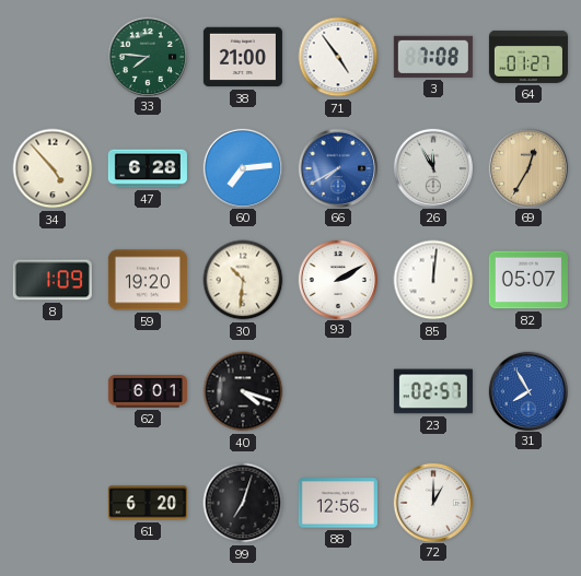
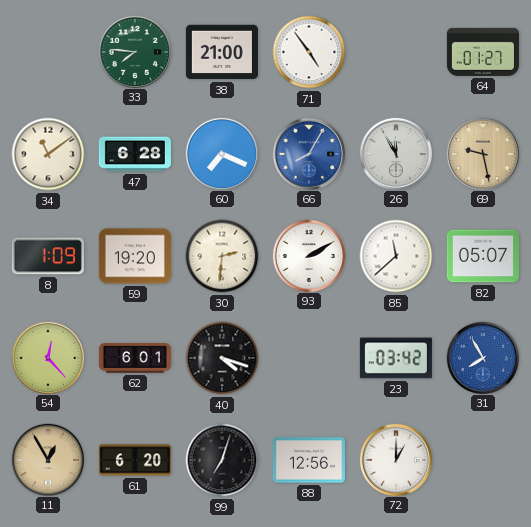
3: 7:08 -> none (433, 57)
34: 4:53 -> 11:09 (48, 154)
60: 7:14 -> 7:19 (221, 153)
66: 7:40 -> 8:05 (308, 153)
69: 12:35 -> 9:28 (482, 153)
30: 10:31 -> 2:31 (222, 256)
85: 12:01 -> 11:38 (396, 256)
54: none -> 12:23 (47, 357)
23: 02:57 -> 03:42 (396, 358)
11: none -> 12:55 (47, 459)
